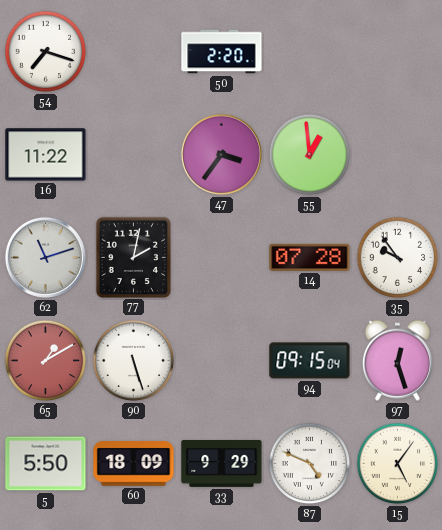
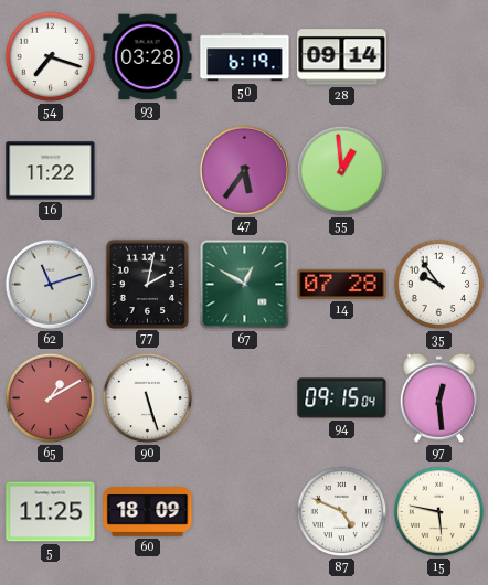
93: none -> 03:28 (148, 57)
50: 2:20 -> 6:19 (245, 57)
28: none -> 09:14 (342, 57)
47: 3:36 -> 5:36 (244, 170)
67: none -> 12:50 (245, 285)
97: 12:27 -> 12:29 (438, 397)
5: 5:50 -> 11:25 (51, 512)
33: 9:29 -> none (222, 463)
15: 5:06 -> 5:47 (439, 512)
